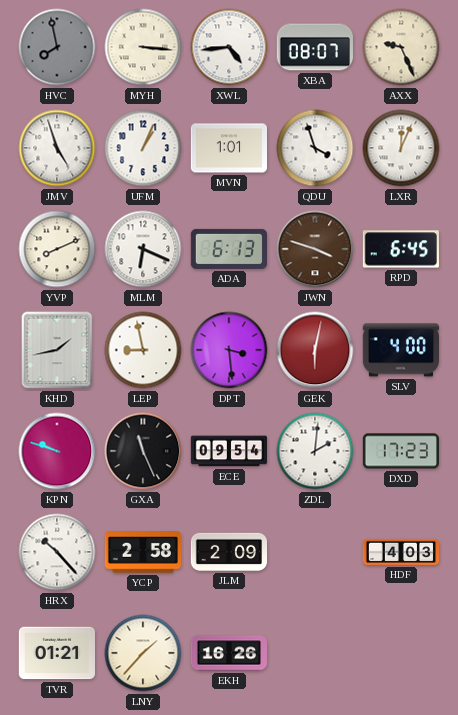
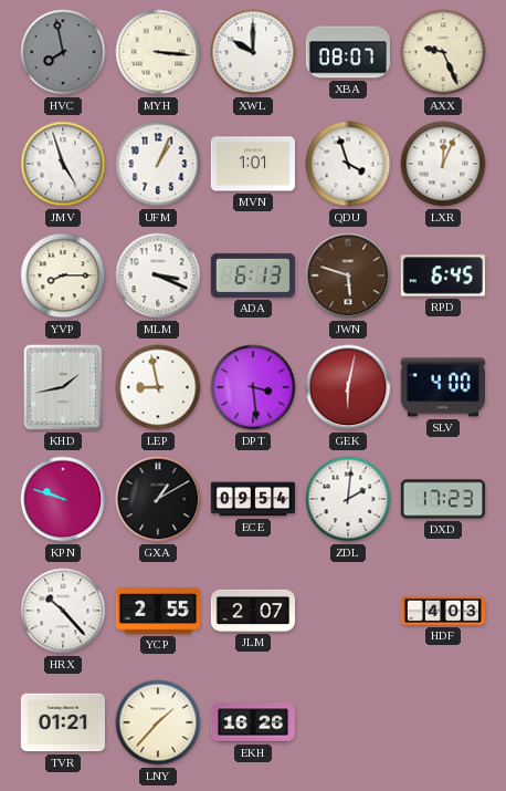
XWL: 4:44 -> 10:00 (253, 52)
YVP: 8:11 -> 8:15 (63, 275)
MLM: 6:19 -> 3:19 (158, 275)
JWN: 3:48 -> 5:48 (348, 275)
GXA: 11:26 -> 1:10 (158, 499)
YCP: 2:58 -> 2:55 (158, 611)
JLM: 2:09 -> 2:07 (252, 611)
